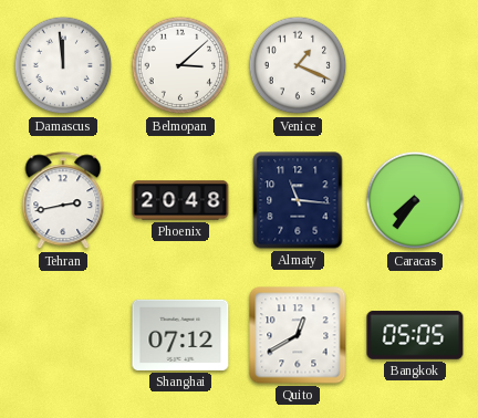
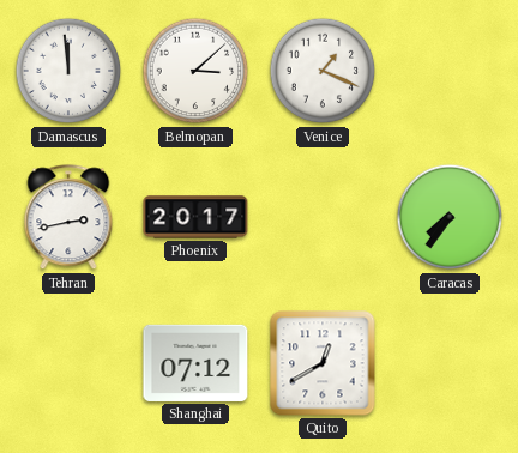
Phoenix: 20:48 -> 20:17 (195, 217)
Almaty: 11:16 -> none (298, 200)
Bangkok: 05:05 -> none (415, 335)
